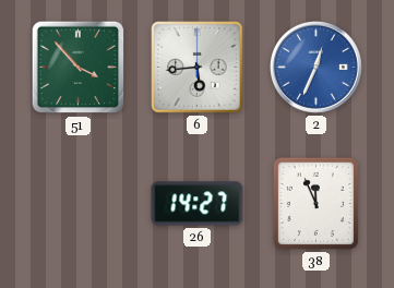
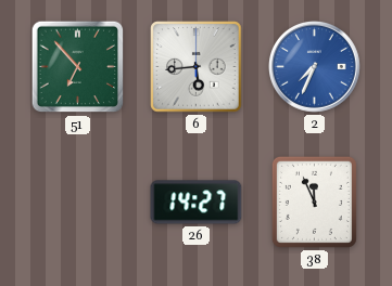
51: 3:53 -> 6:53 (78, 67)
2: 12:34 -> 7:34 (315, 67)
